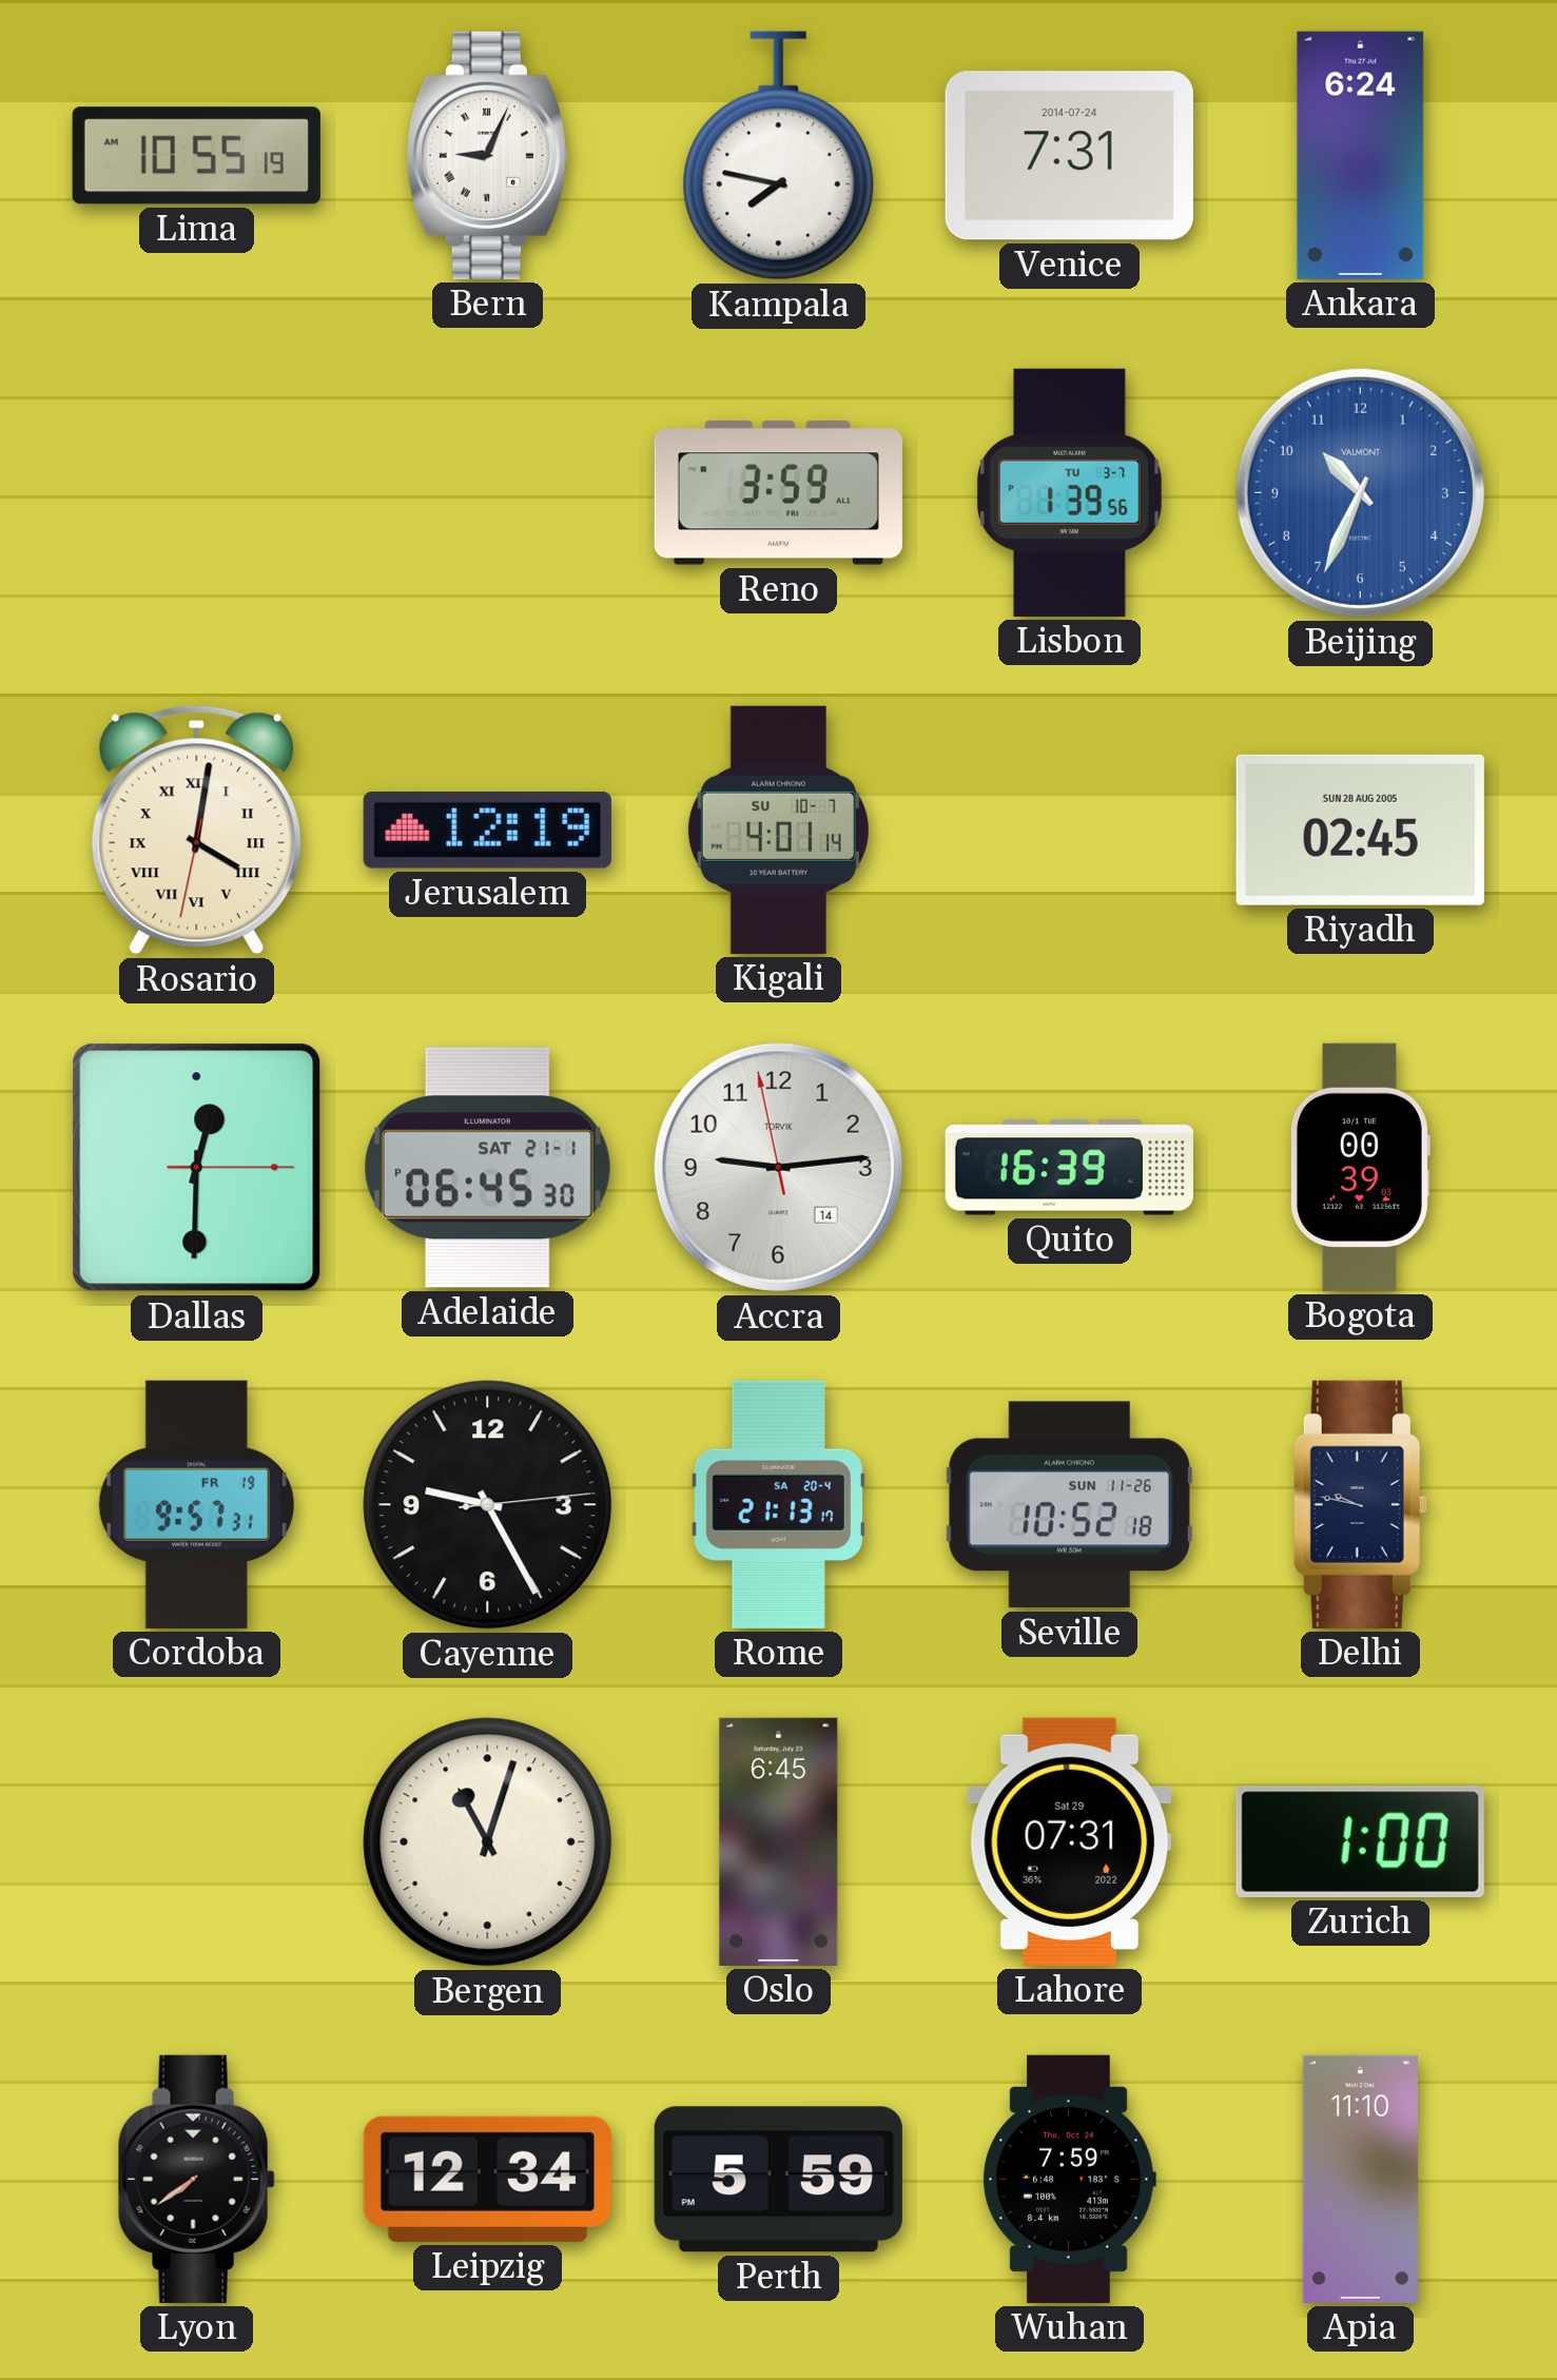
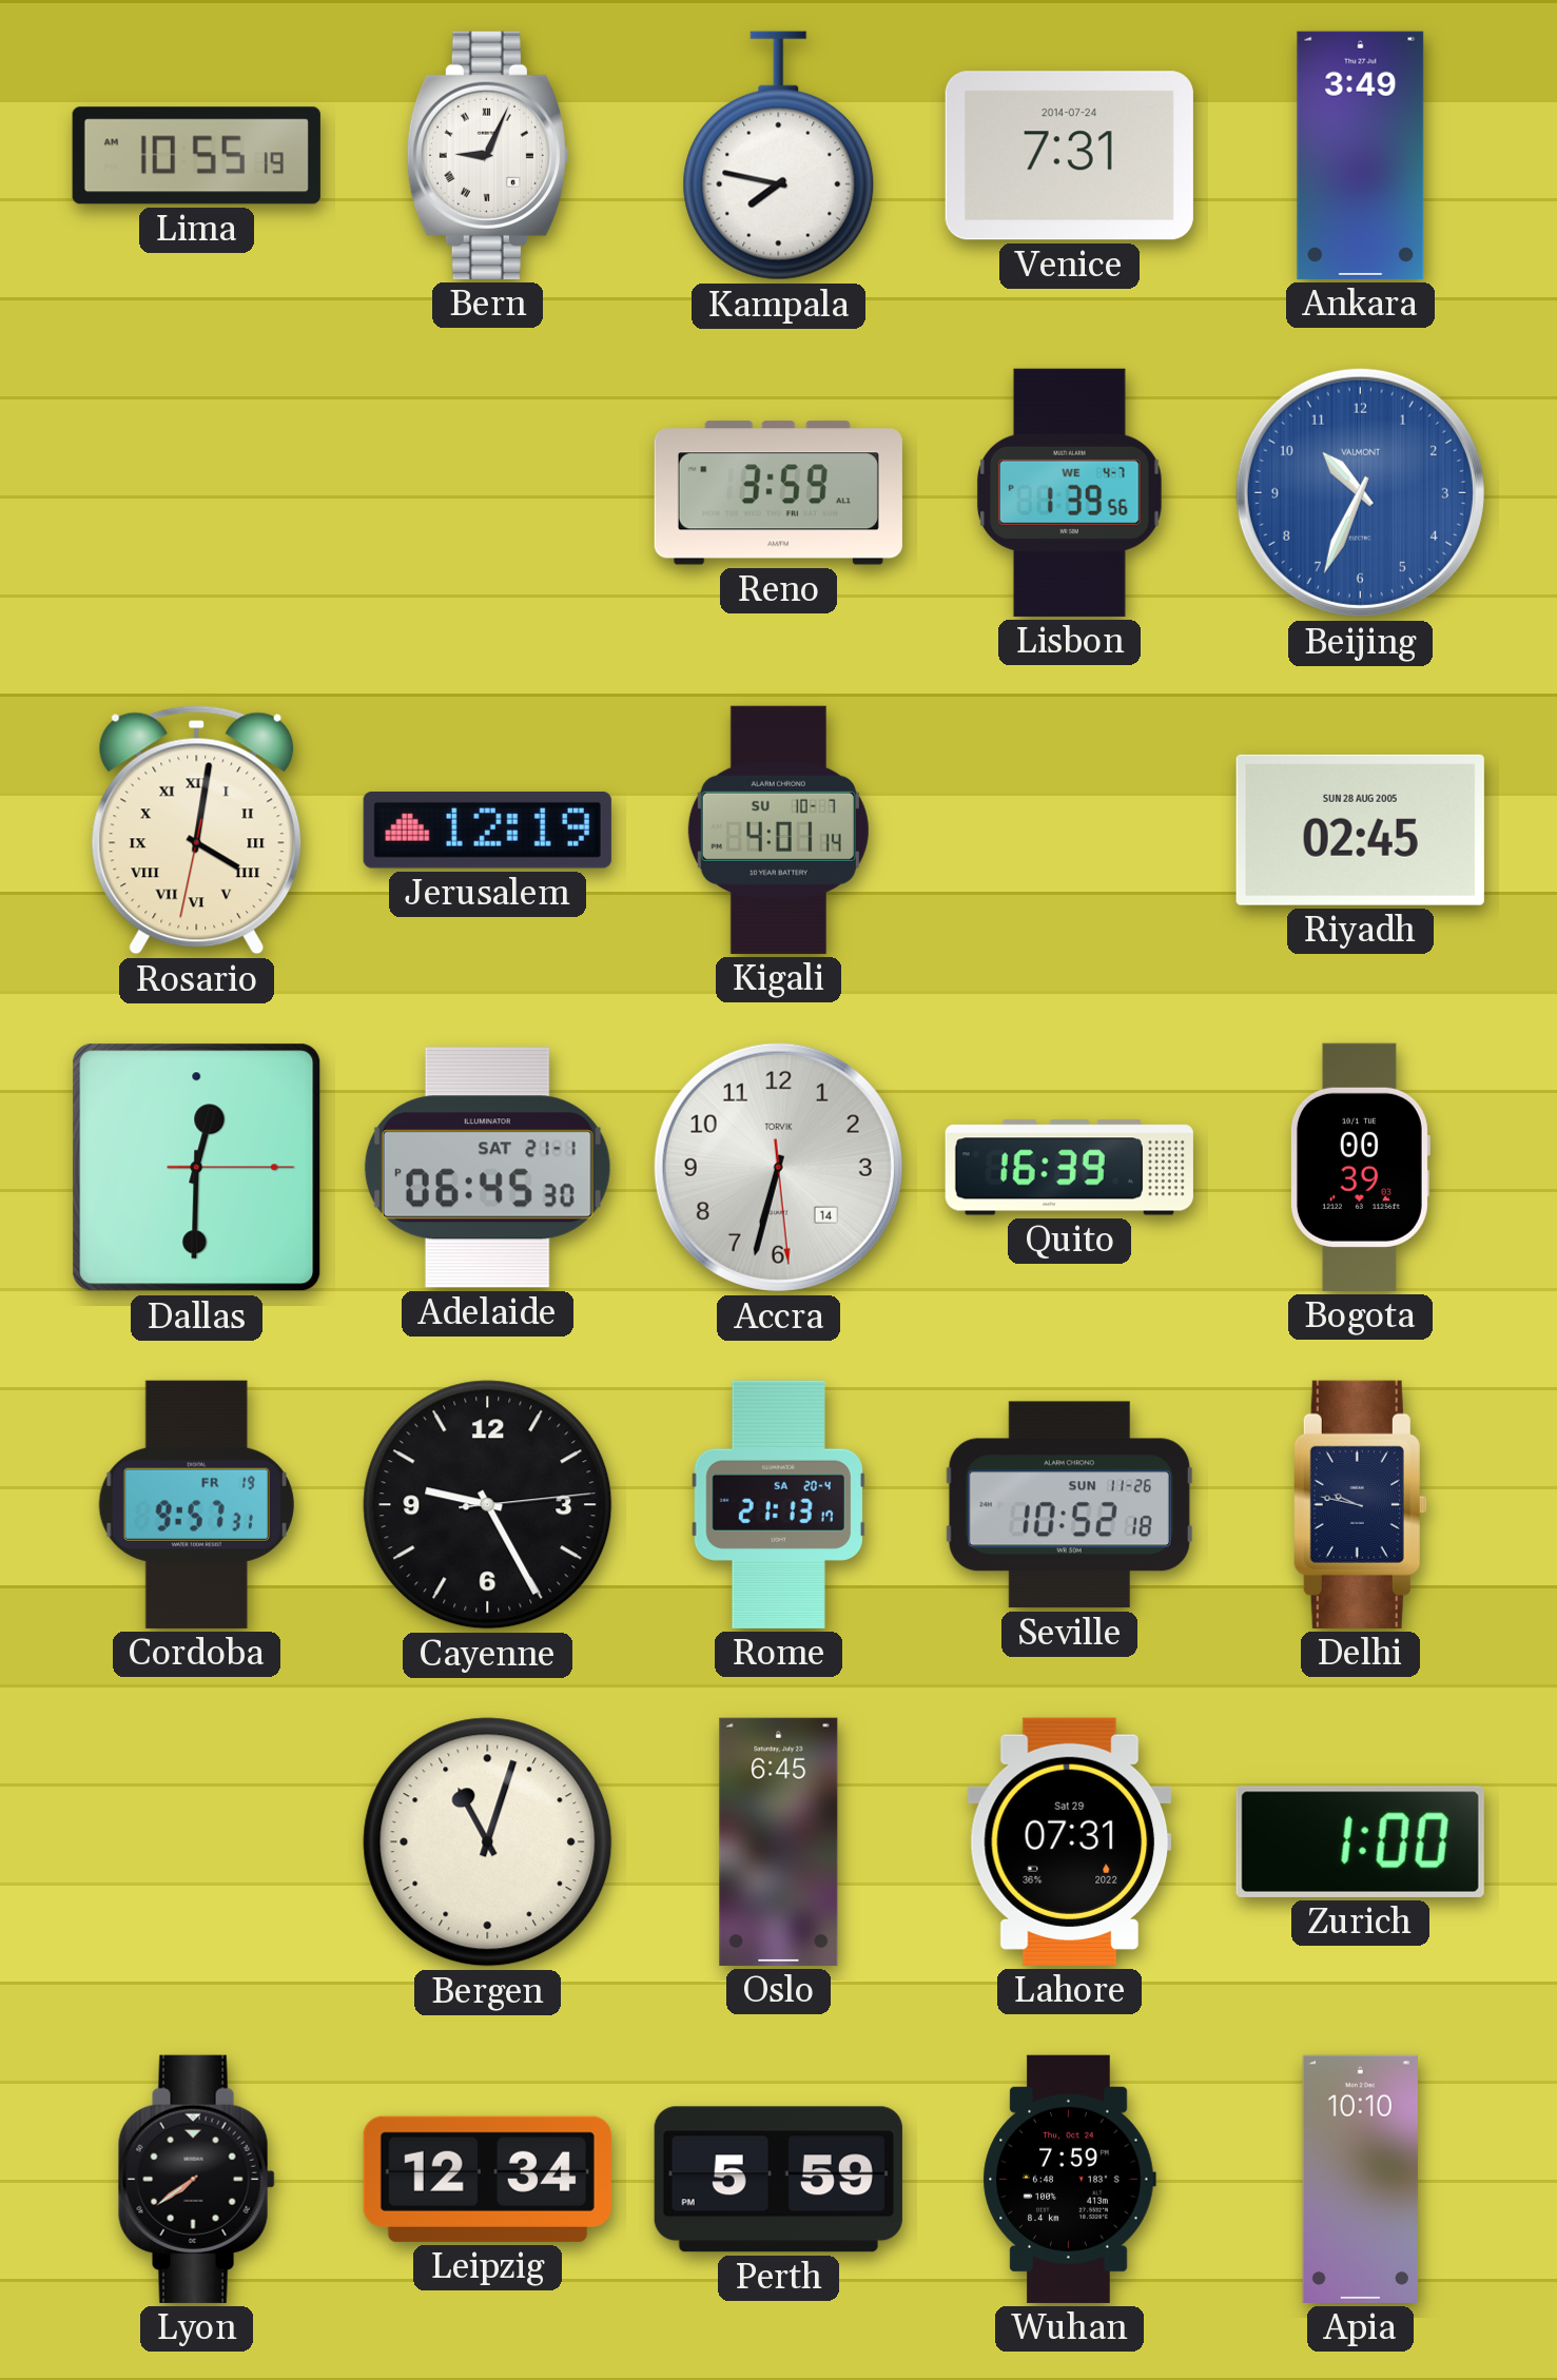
Ankara: 6:24 -> 3:49 (1361, 155)
Lisbon date: TU 3-7 -> WE 4-7 (1069, 492)
Accra: 9:13 -> 6:32 (778, 1167)
Apia: 11:10 -> 10:10 (1360, 2179)
